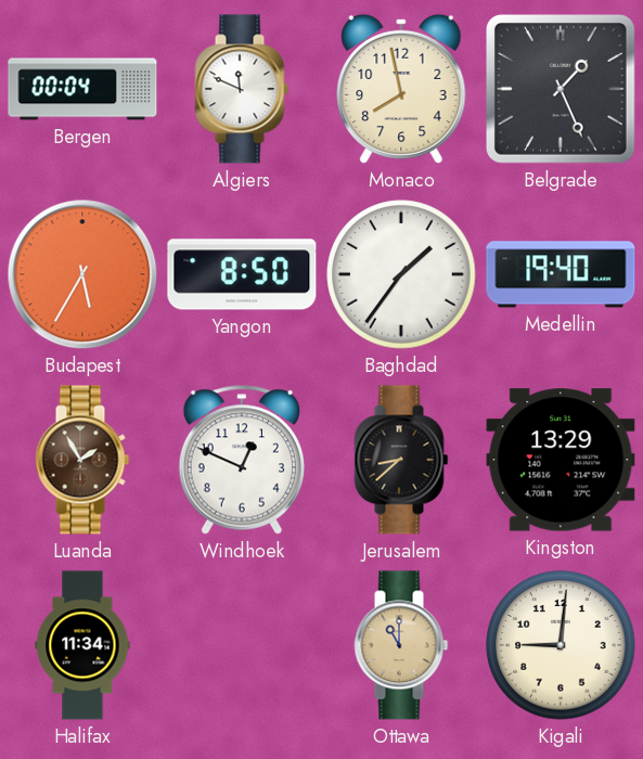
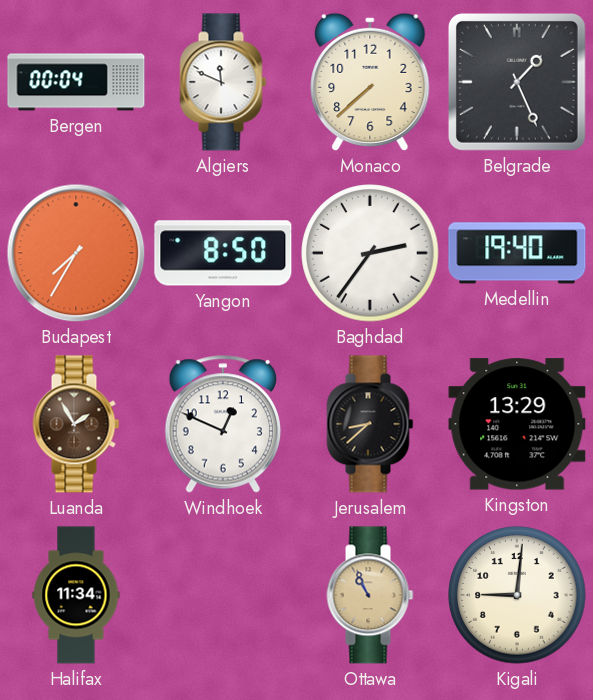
Monaco: 7:58 -> 7:38 (370, 82)
Budapest: 5:35 -> 7:35 (76, 253)
Baghdad: 1:36 -> 2:36 (370, 253)
Ottawa: 11:00 -> 10:56 (370, 595)
